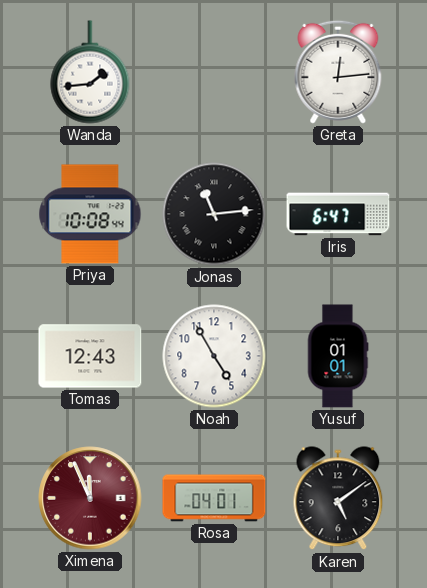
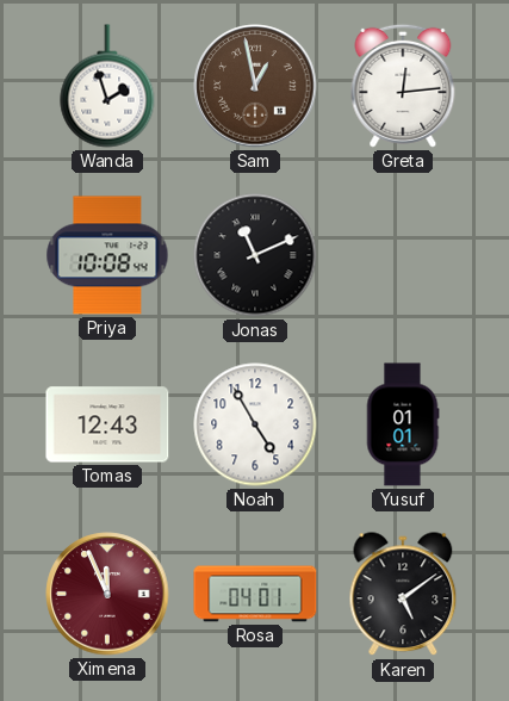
Wanda: 1:44 -> 1:57 (107, 86)
Sam: none -> 12:58 (255, 86)
Jonas: 11:14 -> 11:11 (255, 255)
Iris: 6:47 -> none (338, 214)
